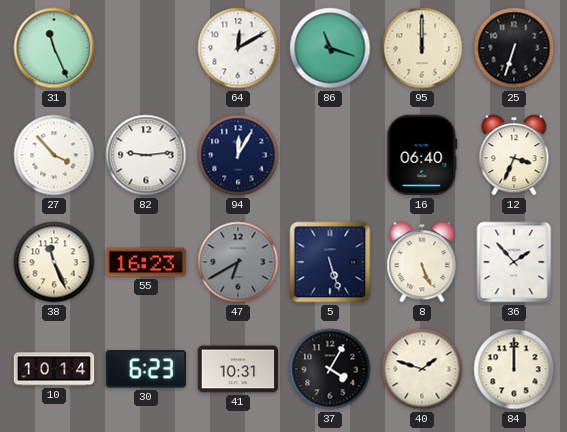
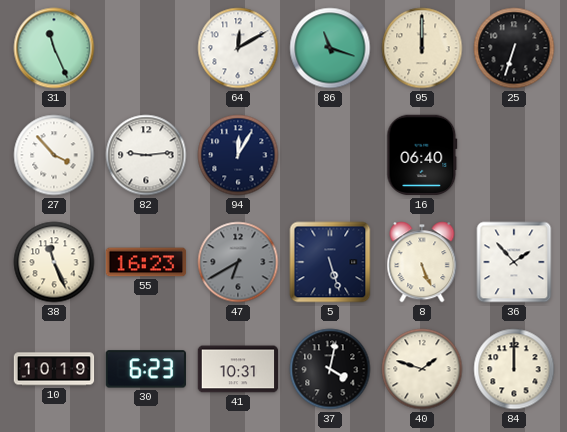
12: 3:34 -> none (514, 155)
10: 10:14 -> 10:19 (54, 369)
37: 4:05 -> 4:02 (330, 369)
